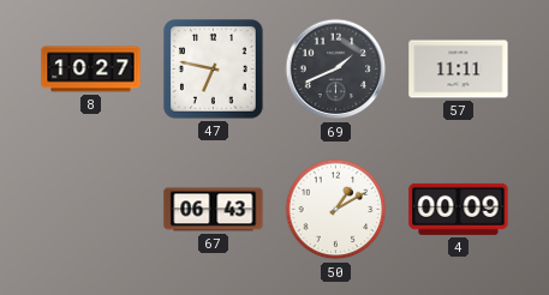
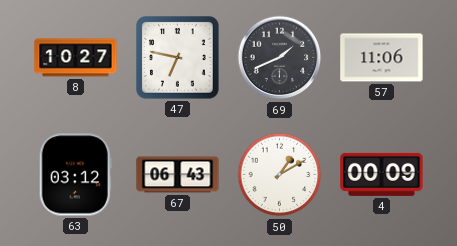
57: 11:11 -> 11:06 (382, 58)
63: none -> 03:12 (75, 175)
